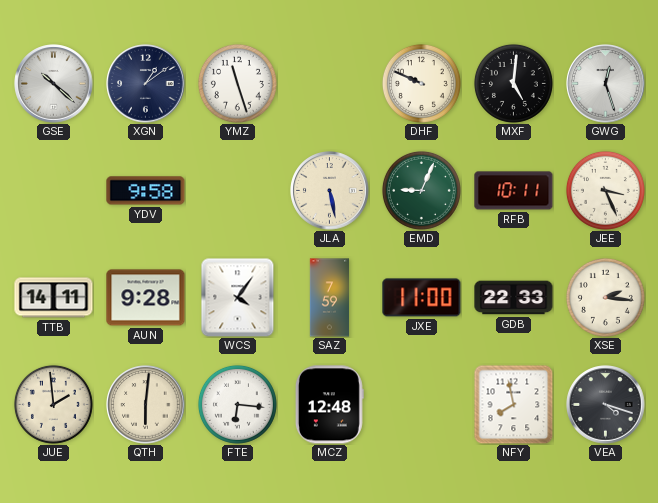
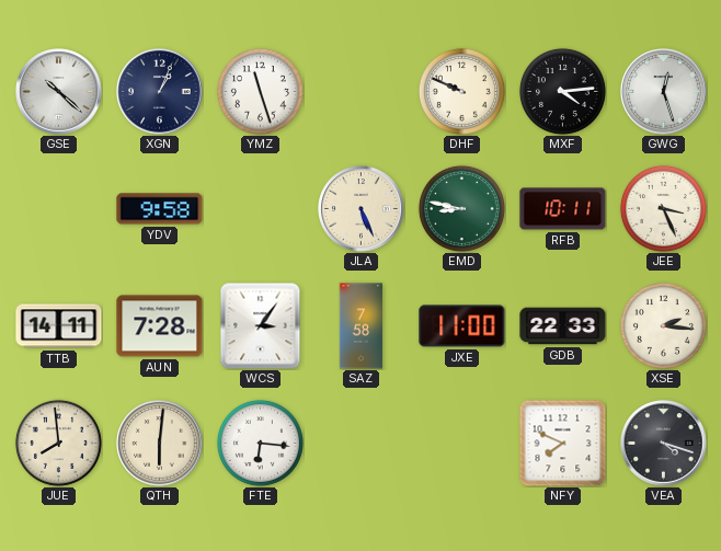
XGN: 1:09 -> 1:04 (160, 92)
MXF: 5:01 -> 4:14 (562, 91)
JLA: 5:28 -> 5:26 (362, 209)
EMD: 9:04 -> 8:47 (461, 208)
AUN: 9:28 -> 7:28 (160, 326)
WCS: 4:06 -> 3:06 (261, 325)
SAZ: 7:59 -> 7:58 (362, 326)
JUE: 1:59 -> 7:59 (58, 443)
MCZ: 12:48 -> none (329, 405)
NFY: 7:58 -> 7:49 (562, 443)
